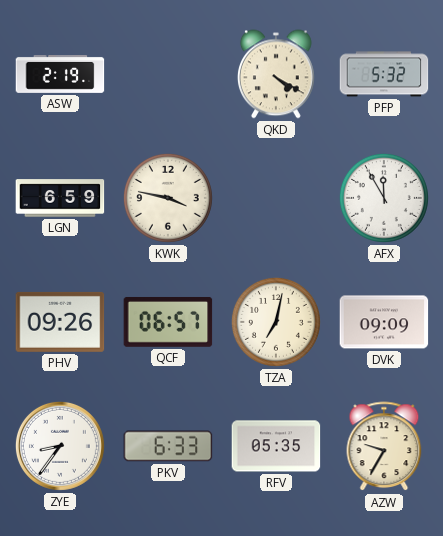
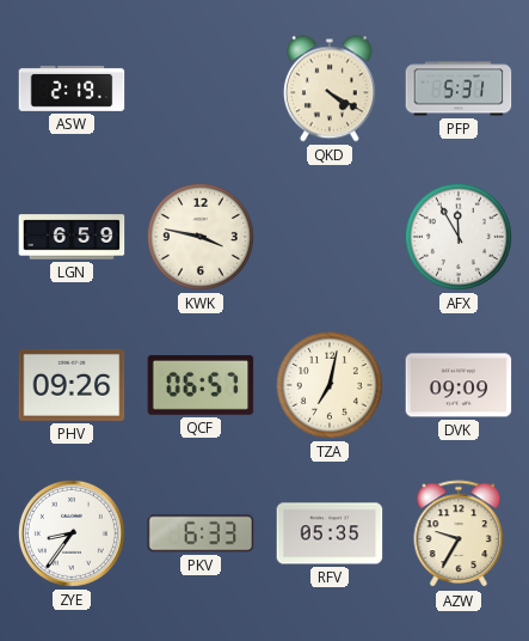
PFP: 5:32 -> 5:31 (459, 88)
